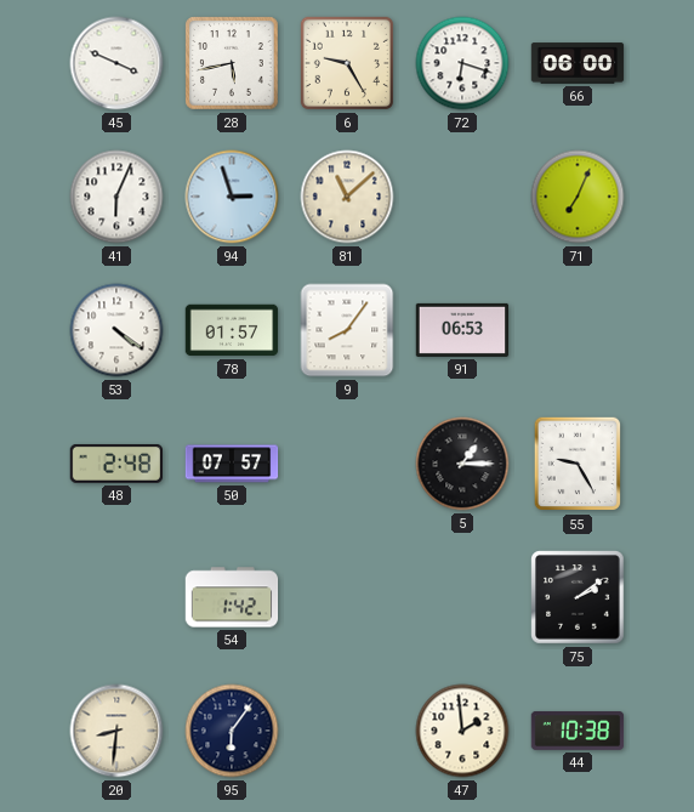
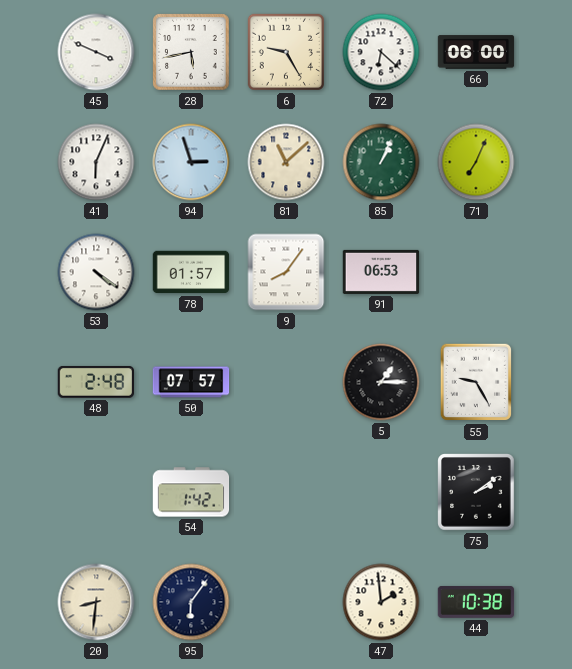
72: 6:18 -> 6:22 (381, 52)
85: none -> 1:04 (381, 162)
